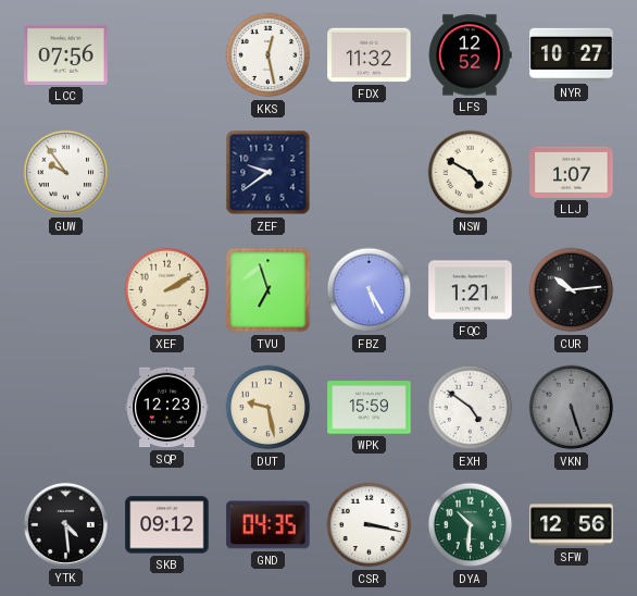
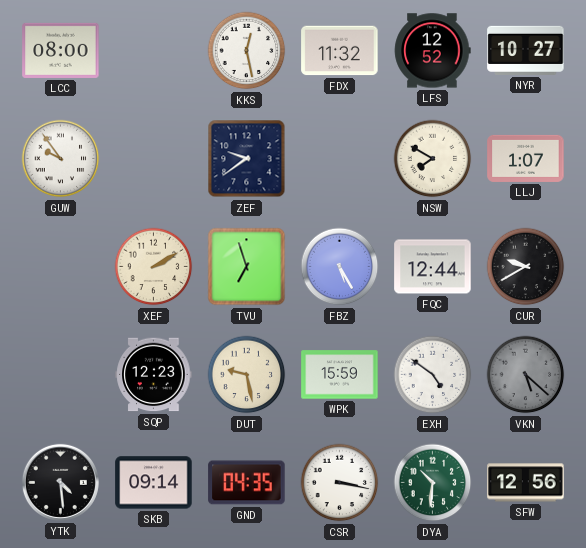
LCC: 07:56 -> 08:00 (61, 50)
NSW: 4:50 -> 7:50 (433, 159)
FQC: 1:21 -> 12:44 (433, 267)
CUR: 10:14 -> 9:40 (526, 267)
VKN: 5:27 -> 5:22 (526, 375)
SKB: 09:12 -> 09:14 (154, 483)
